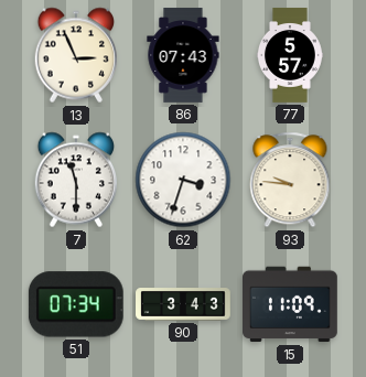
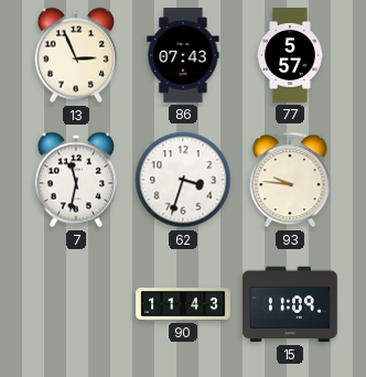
7: 11:30 -> 11:32 (75, 180)
51: 07:34 -> none (76, 304)
90: 3:43 -> 11:43 (183, 304)
